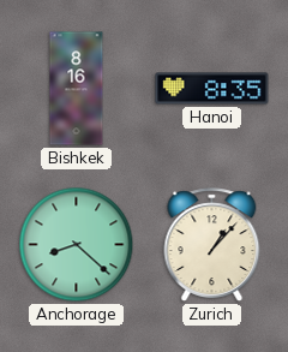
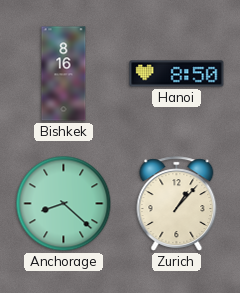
Hanoi: 8:35 -> 8:50 (177, 74)
